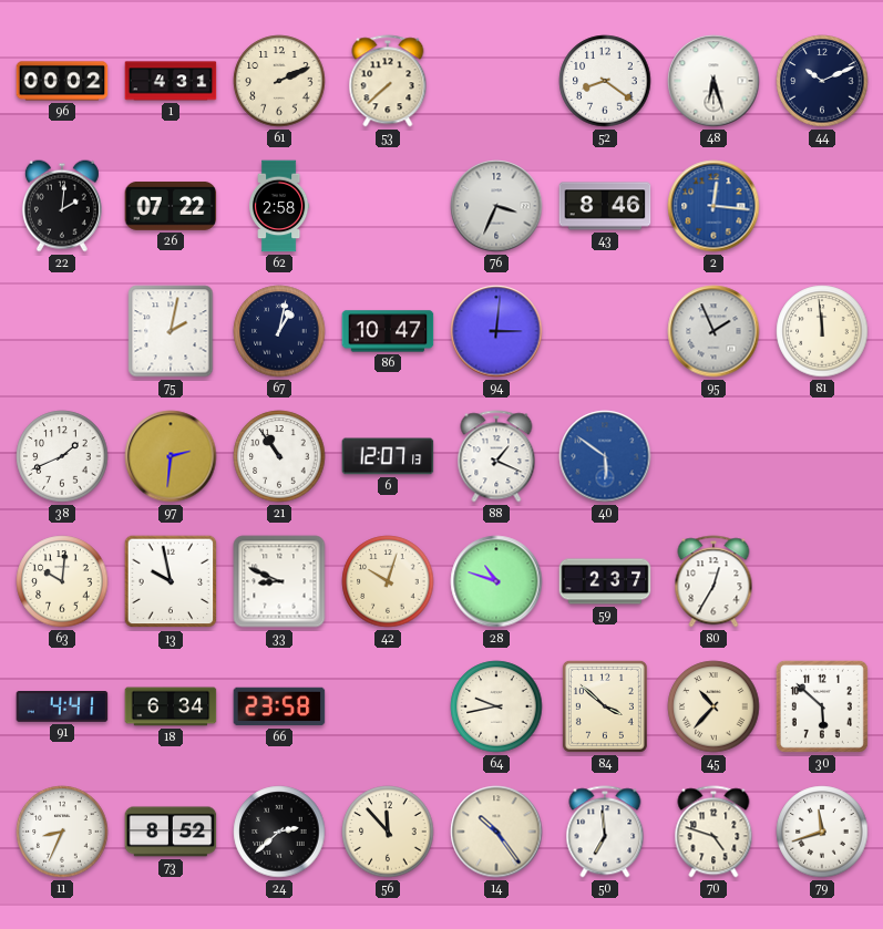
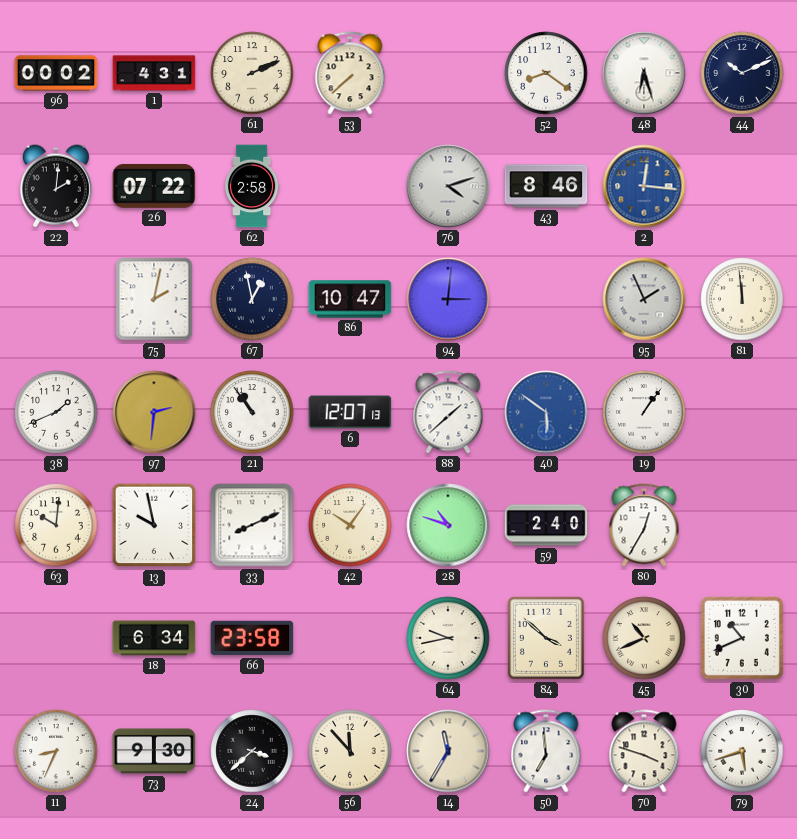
76: 3:34 -> 4:12 (448, 186)
67: 1:02 -> 12:58 (252, 299)
88: 1:19 -> 1:38 (448, 412)
19: none -> 1:06 (644, 412)
33: 8:49 -> 8:11 (252, 525)
42: 10:03 -> 10:06 (350, 525)
59: 2:37 -> 2:40 (546, 525)
91: 4:41 -> none (62, 706)
45: 10:37 -> 10:41 (644, 638)
30: 5:52 -> 10:41 (742, 638)
73: 8:52 -> 9:30 (154, 751)
24: 2:38 -> 3:38 (252, 751)
14: 10:24 -> 11:35 (448, 751)
70: 4:48 -> 3:48 (644, 751)
79: 11:42 -> 5:42 (742, 751)
